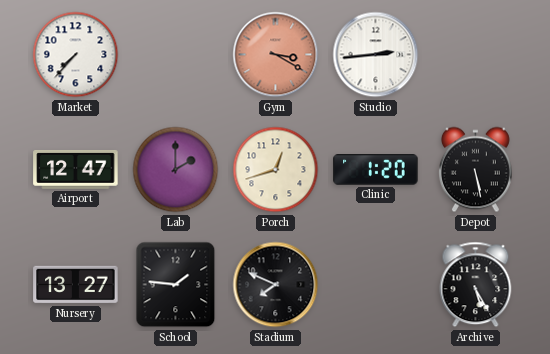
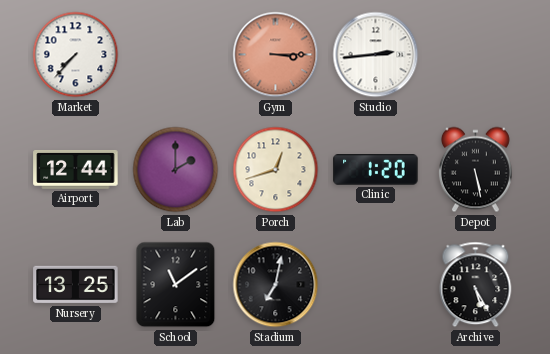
Gym: 3:20 -> 3:15 (276, 55)
Airport: 12:47 -> 12:44 (76, 169)
Nursery: 13:27 -> 13:25 (76, 285)
School: 1:46 -> 11:09 (176, 285)
Stadium: 7:49 -> 7:02 (276, 285)
